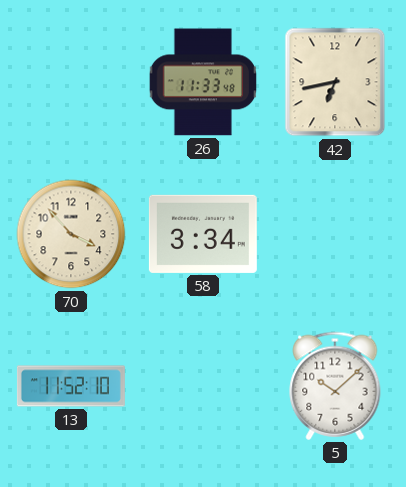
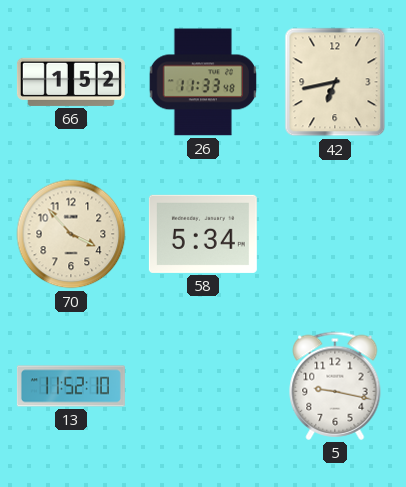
66: none -> 1:52 (71, 82)
58: 3:34 -> 5:34 (203, 234)
5: 10:08 -> 9:17 (335, 386)
